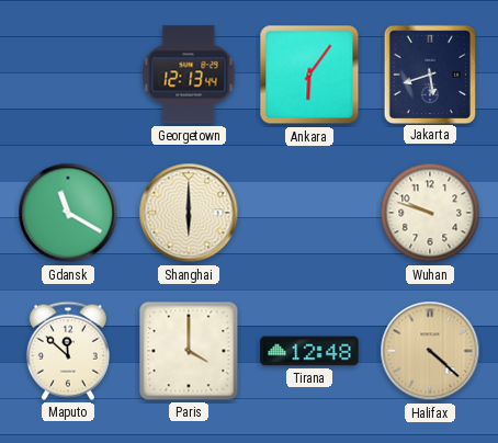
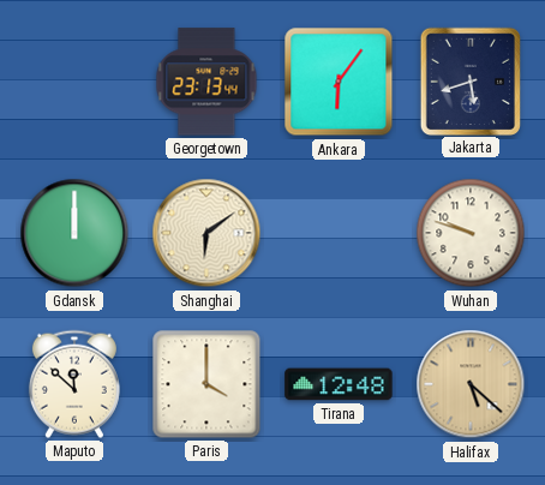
Georgetown: 12:13 -> 23:13 (206, 82)
Gdansk: 11:20 -> 12:00 (74, 233)
Shanghai: 6:00 -> 6:09 (206, 233)
Halifax: 4:22 -> 5:22 (471, 384)
